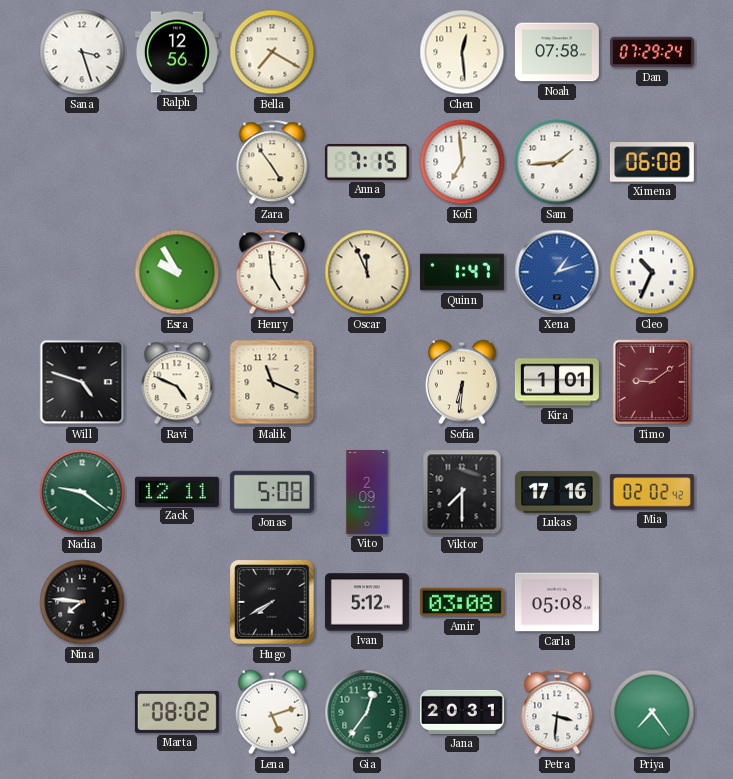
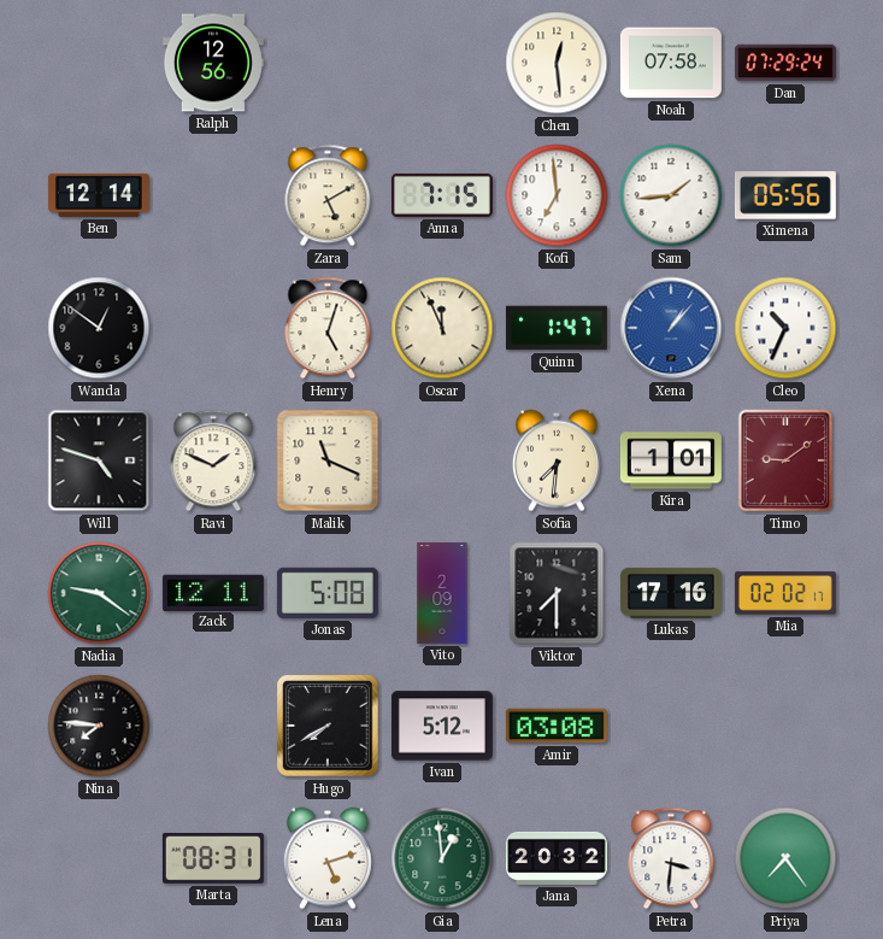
Sana: 3:27 -> none (82, 52)
Bella: 7:20 -> none (272, 52)
Ben: none -> 12:14 (99, 195)
Zara: 4:54 -> 5:10 (328, 195)
Ximena: 06:08 -> 05:56 (785, 195)
Wanda: none -> 12:51 (99, 328)
Esra: 9:55 -> none (177, 272)
Henry: 4:59 -> 5:03 (328, 328)
Xena: 1:12 -> 1:07 (671, 328)
Ravi: 4:49 -> 1:49 (213, 460)
Sofia: 6:31 -> 7:31 (557, 460)
Mia: 02:02:42 -> 02:02:17 (785, 593)
Carla: 05:08 -> none (557, 602)
Marta: 08:02 -> 08:31 (213, 858)
Gia: 12:36 -> 12:59 (442, 858)
Jana: 20:31 -> 20:32 (557, 858)
